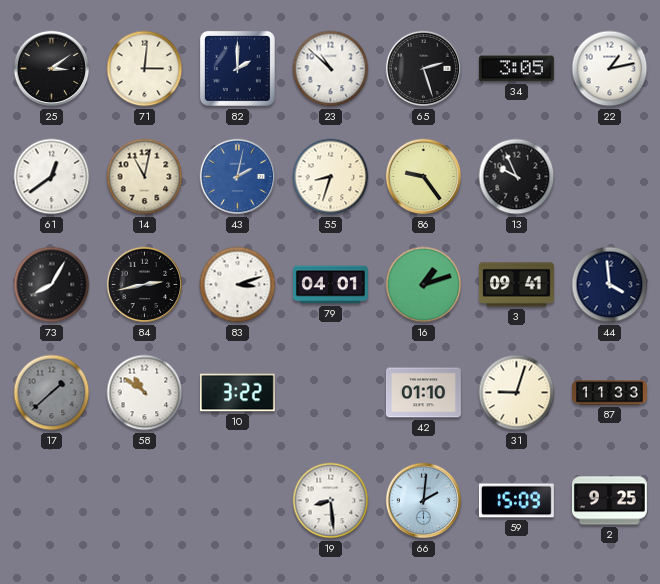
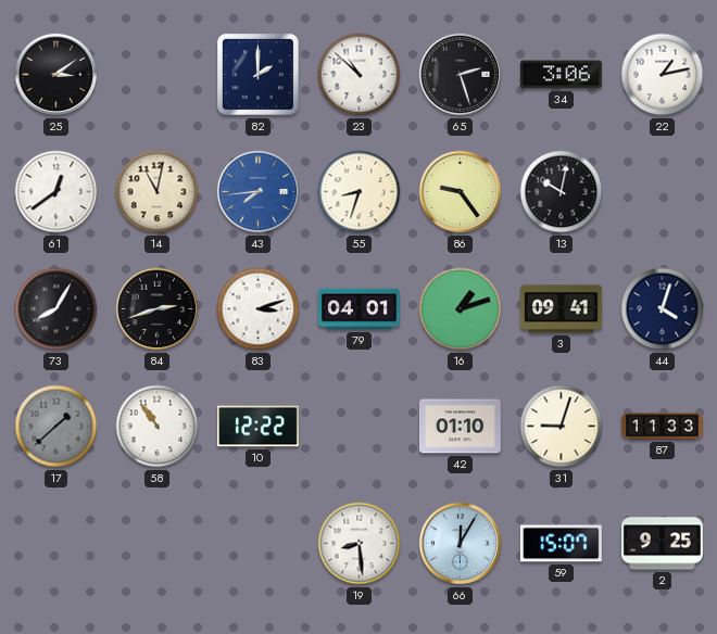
71: 3:01 -> none (145, 69)
34: 3:05 -> 3:06 (561, 75)
43: 2:02 -> 7:44 (259, 192)
13: 9:56 -> 10:02 (562, 192)
84: 2:43 -> 2:42 (158, 309)
44: 3:59 -> 4:03 (663, 309)
58: 10:51 -> 10:54 (158, 427)
10: 3:22 -> 12:22 (257, 427)
66: 2:01 -> 12:05 (461, 544)
59: 15:09 -> 15:07 (561, 544)
